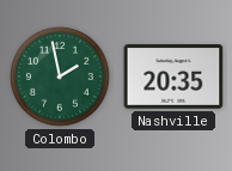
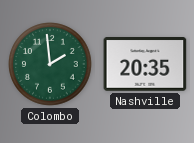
Colombo: 1:58 -> 1:59 (50, 64)
